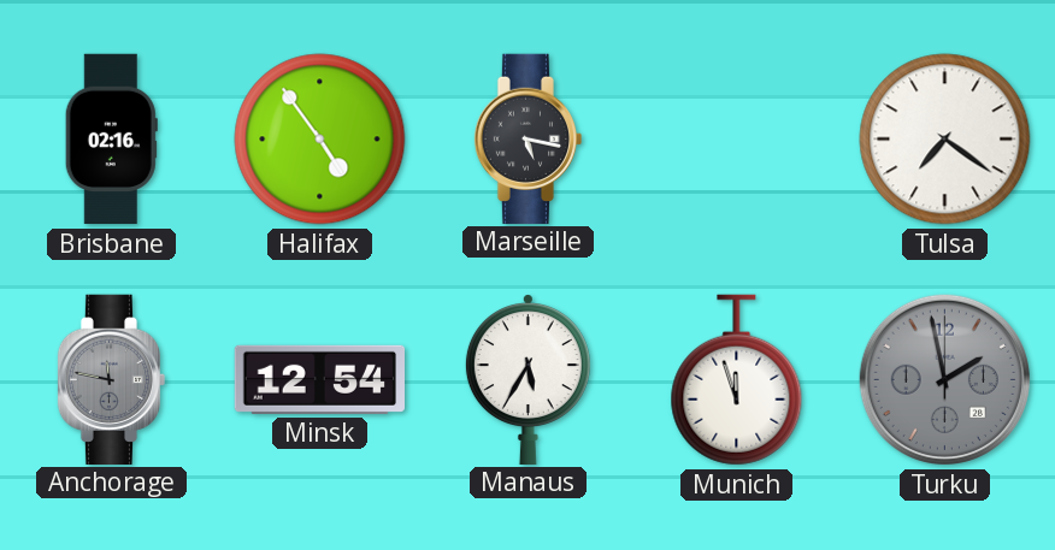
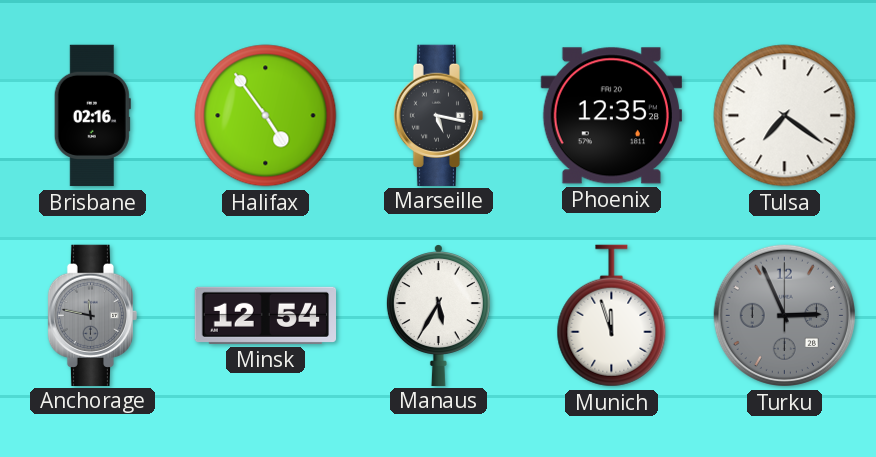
Phoenix: none -> 12:35 (611, 116)
Turku: 1:58 -> 2:56 (784, 315)
